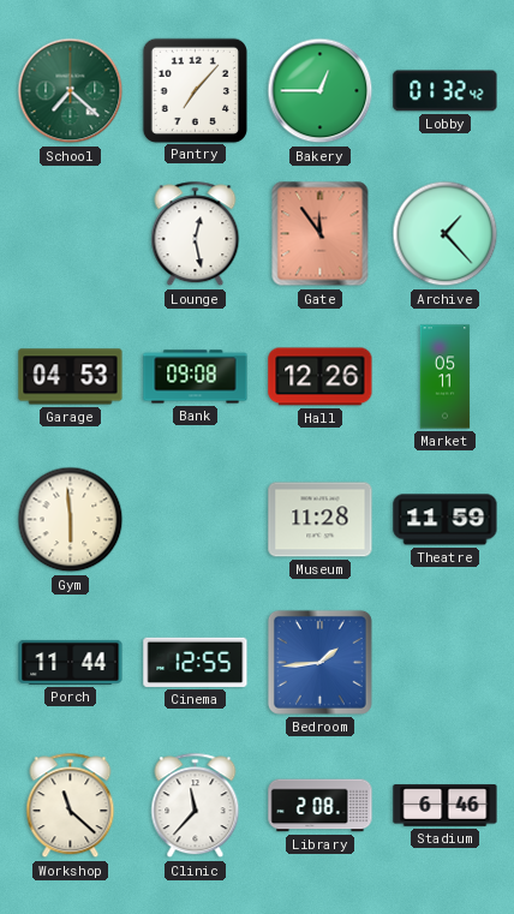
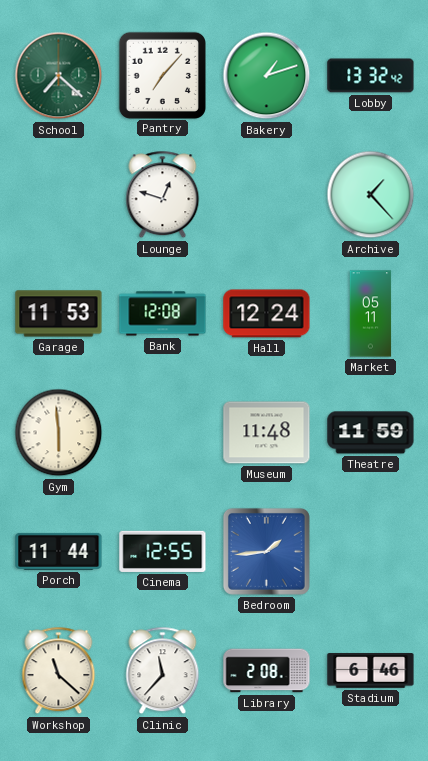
Bakery: 12:45 -> 1:12 (267, 76)
Lobby: 01:32 -> 13:32 (371, 76)
Lounge: 12:28 -> 12:48 (163, 195)
Gate: 11:54 -> none (321, 234)
Garage: 04:53 -> 11:53 (59, 314)
Bank: 09:08 -> 12:08 (163, 314)
Hall: 12:26 -> 12:24 (267, 314)
Museum: 11:28 -> 11:48 (267, 433)
